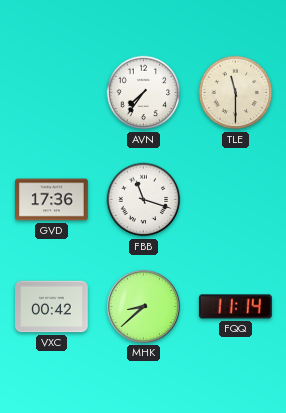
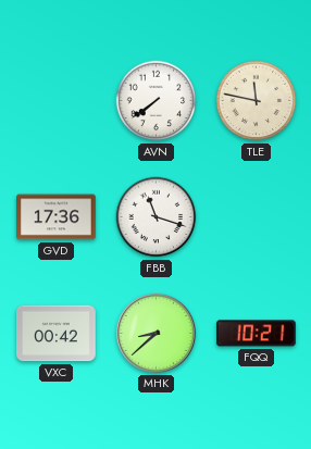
AVN: 7:36 -> 7:39 (157, 101)
TLE: 11:30 -> 11:47 (257, 101)
FQQ: 11:14 -> 10:21 (256, 334)
